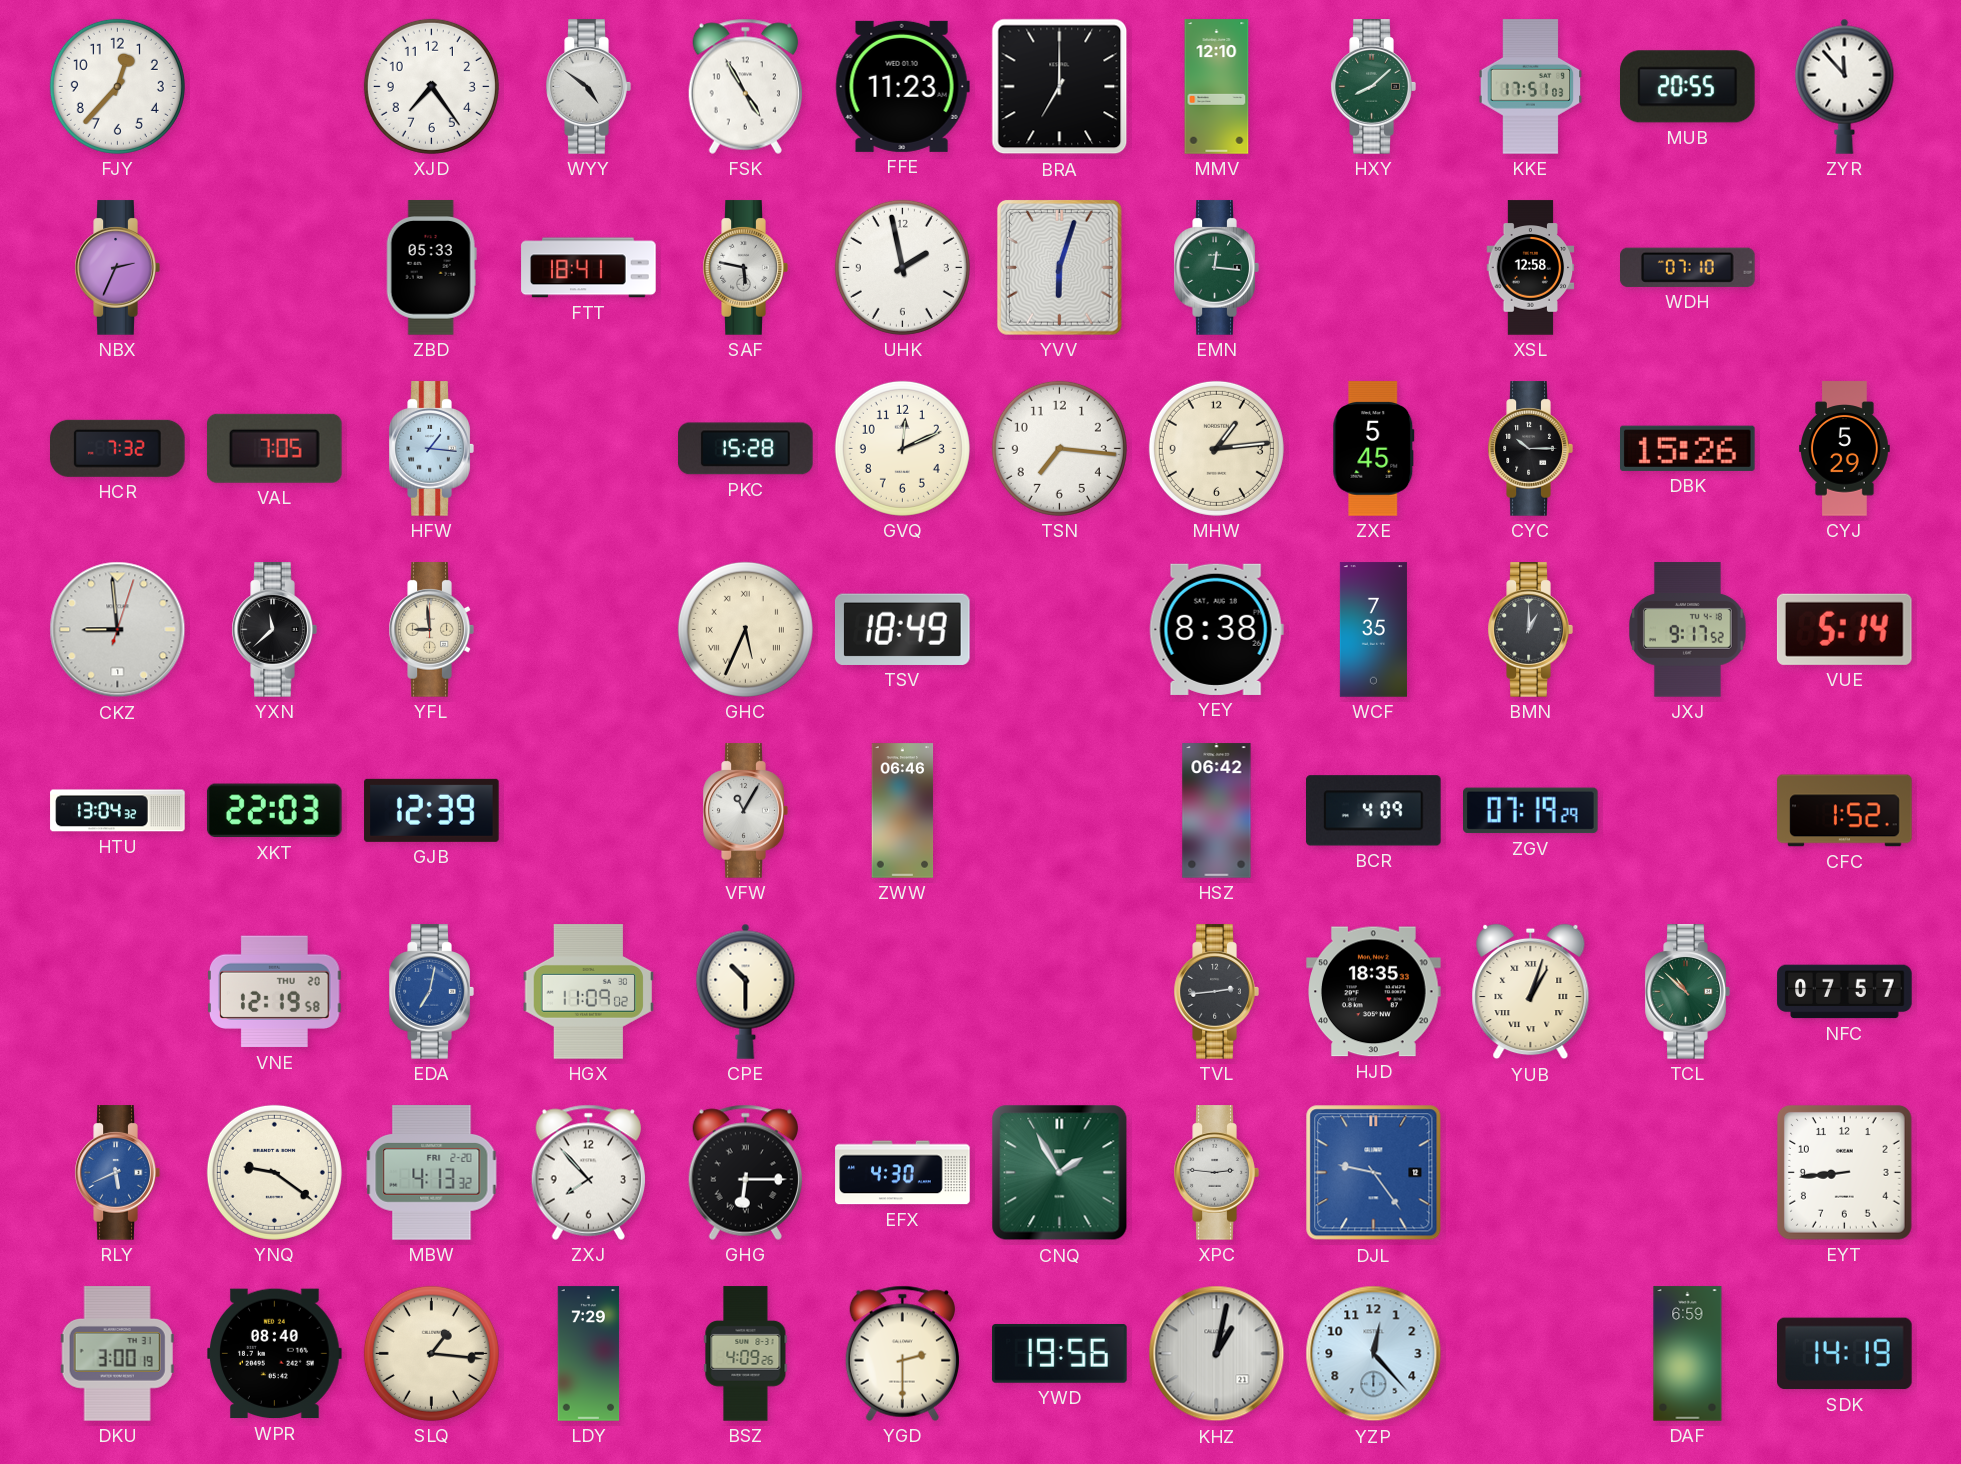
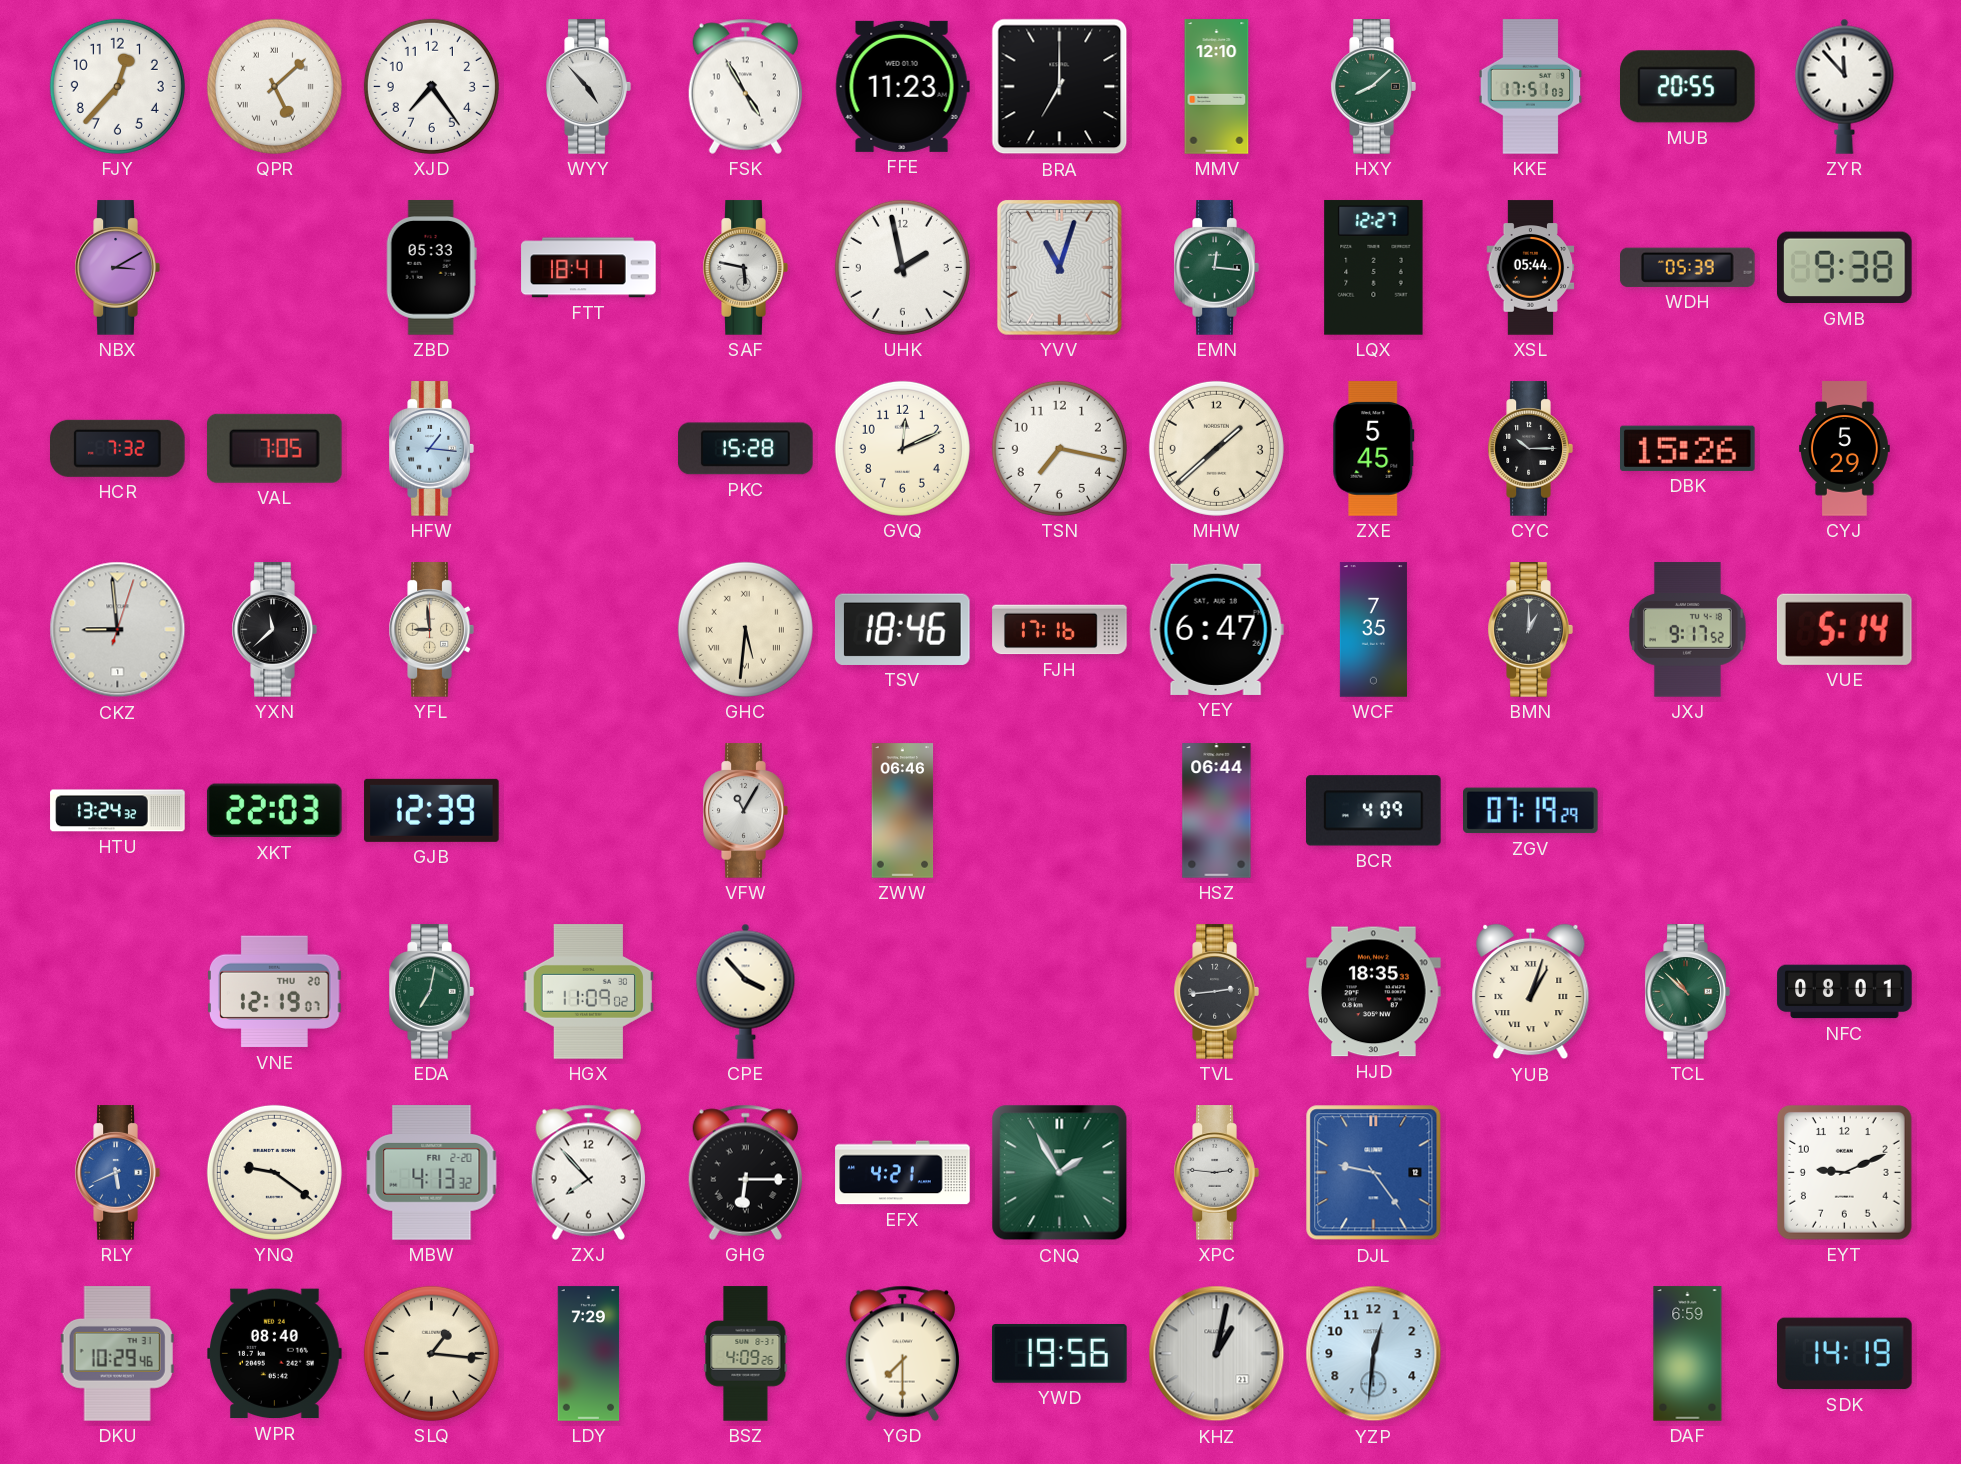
QPR: none -> 5:08 (274, 86)
WYY: 4:51 -> 4:53 (588, 87)
NBX: 2:34 -> 3:10 (117, 268)
YVV: 6:03 -> 11:03 (1059, 268)
LQX: none -> 12:27 (1374, 268)
XSL: 12:58 -> 05:44 (1531, 268)
WDH: 07:10 -> 05:39 (1688, 267)
GMB: none -> 9:38 (1845, 268)
TSN: 7:16 -> 7:17 (1059, 448)
MHW: 1:14 -> 1:38 (1216, 448)
GHC: 5:34 -> 5:31 (745, 629)
TSV: 18:49 -> 18:46 (902, 629)
FJH: none -> 17:16 (1060, 630)
YEY: 8:38 -> 6:47 (1216, 629)
HTU: 13:04 -> 13:24 (118, 811)
HSZ: 06:42 -> 06:44 (1217, 811)
CFC: 1:52 -> none (1845, 811)
VNE: 12:19:58 -> 12:19:07 (275, 992)
EDA dial: blue -> green (431, 992)
CPE: 10:30 -> 3:53 (746, 991)
NFC: 07:57 -> 08:01 (1845, 992)
EFX: 4:30 -> 4:21 (903, 1173)
EYT: 8:44 -> 9:11 (1845, 1173)
DKU: 3:00 -> 10:29 (117, 1354)
YGD: 2:30 -> 7:30 (902, 1353)
YZP: 12:23 -> 12:31 (1374, 1354)
